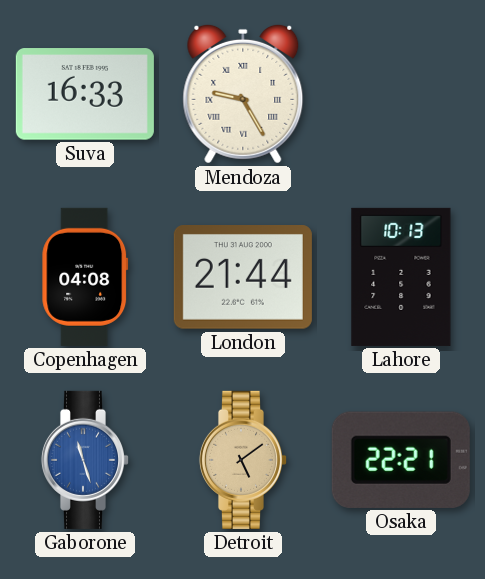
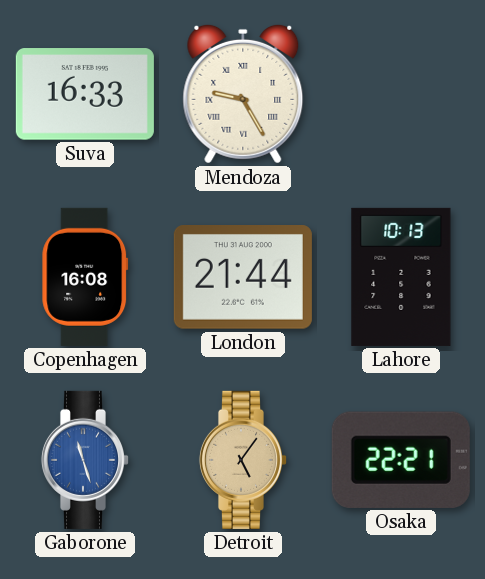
Copenhagen: 04:08 -> 16:08 (85, 277)
Detroit: 5:09 -> 5:06 (242, 460)
